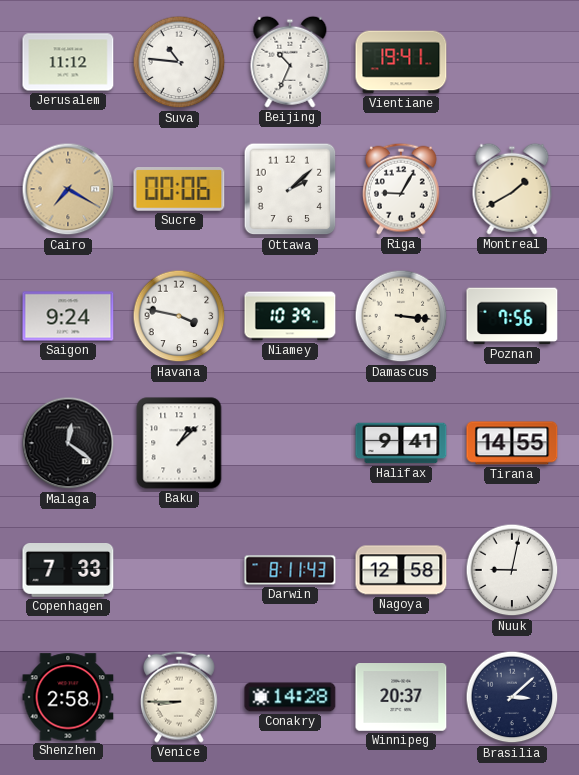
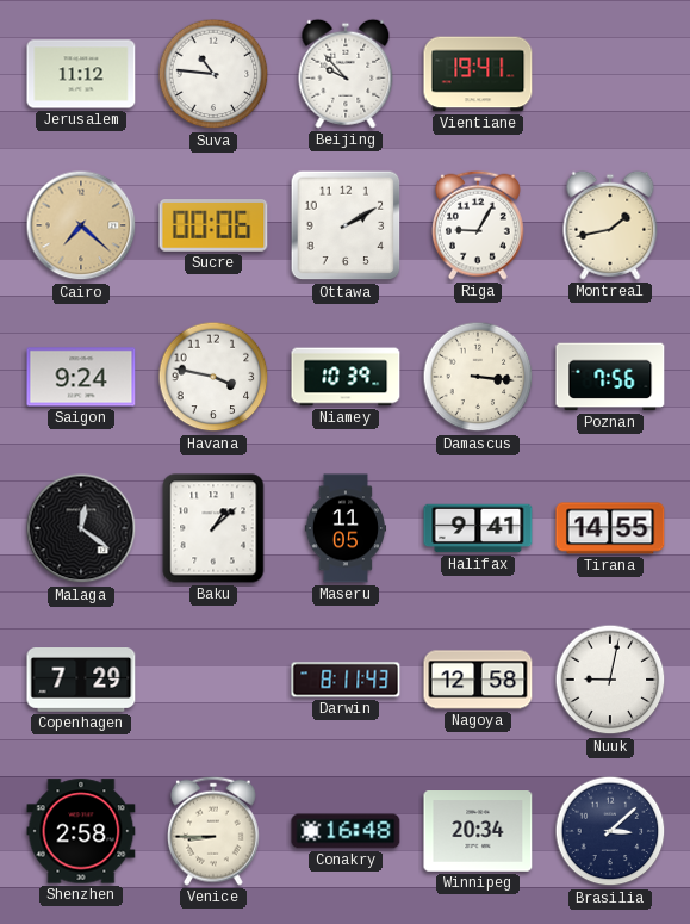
Beijing: 10:34 -> 9:53 (346, 74)
Cairo: 7:20 -> 7:22 (81, 225)
Ottawa: 2:08 -> 2:10 (346, 225)
Montreal: 1:40 -> 1:43 (610, 225)
Maseru: none -> 11:05 (344, 528)
Copenhagen: 7:33 -> 7:29 (81, 681)
Conakry: 14:28 -> 16:48 (346, 831)
Winnipeg: 20:37 -> 20:34 (478, 832)
